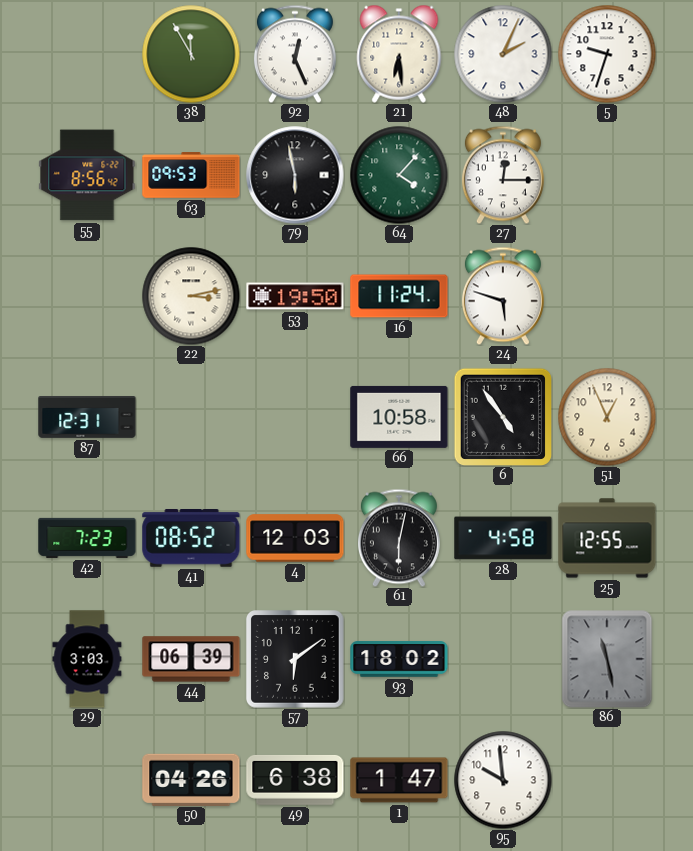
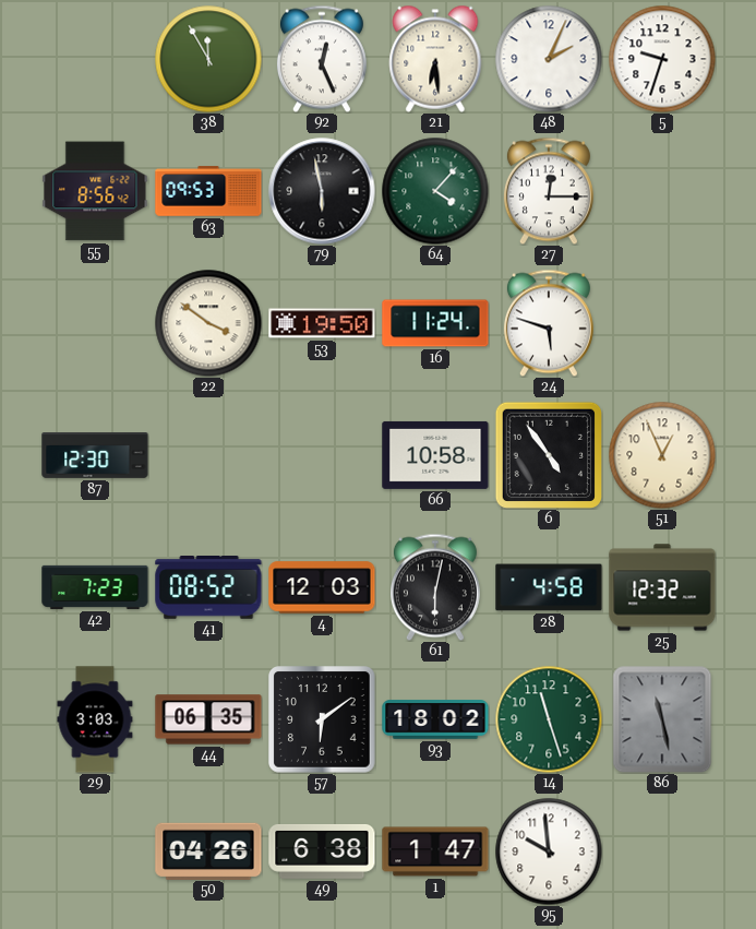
22: 3:13 -> 3:51 (208, 323)
87: 12:31 -> 12:30 (95, 456)
25: 12:55 -> 12:32 (662, 587)
44: 06:39 -> 06:35 (208, 719)
14: none -> 11:27 (549, 719)
